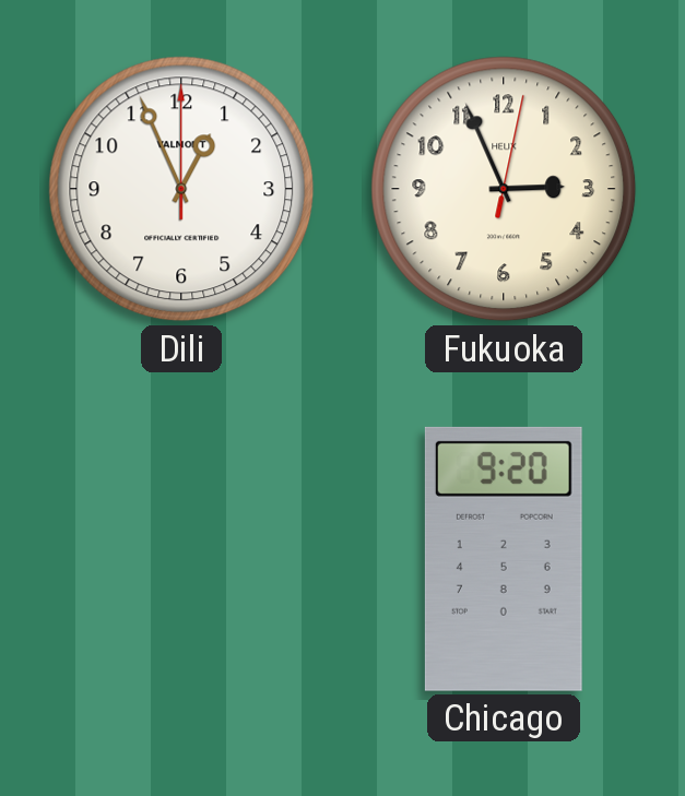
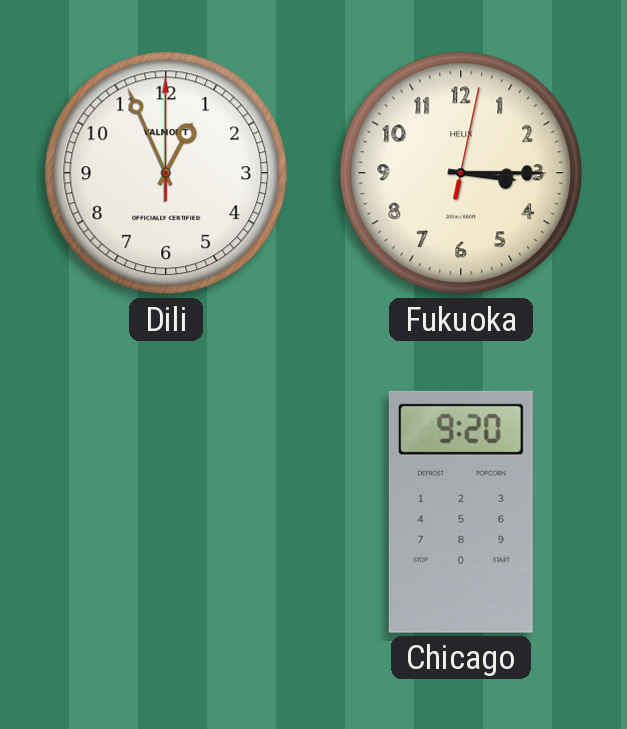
Fukuoka: 2:56 -> 3:15 (461, 173)
